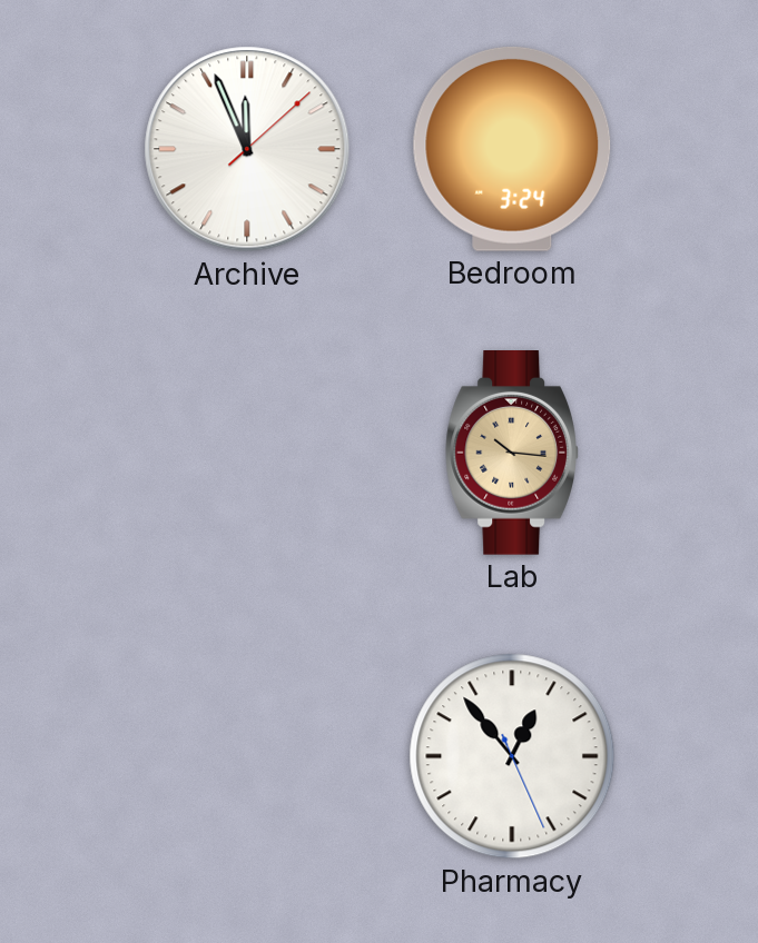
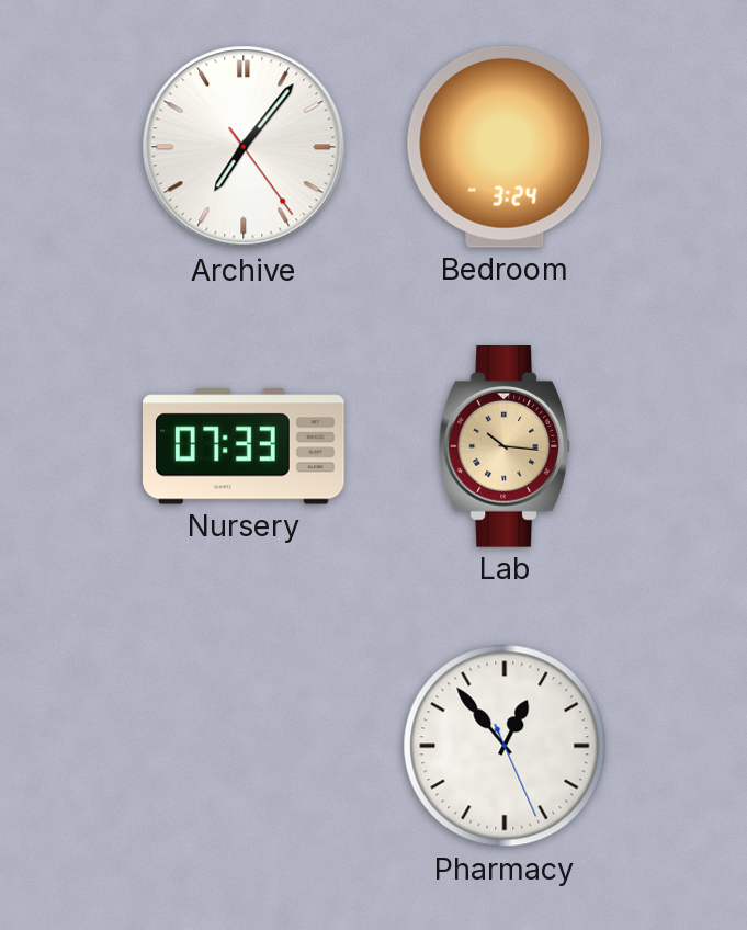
Archive: 11:56 -> 7:06 (244, 147)
Nursery: none -> 07:33 (245, 446)
